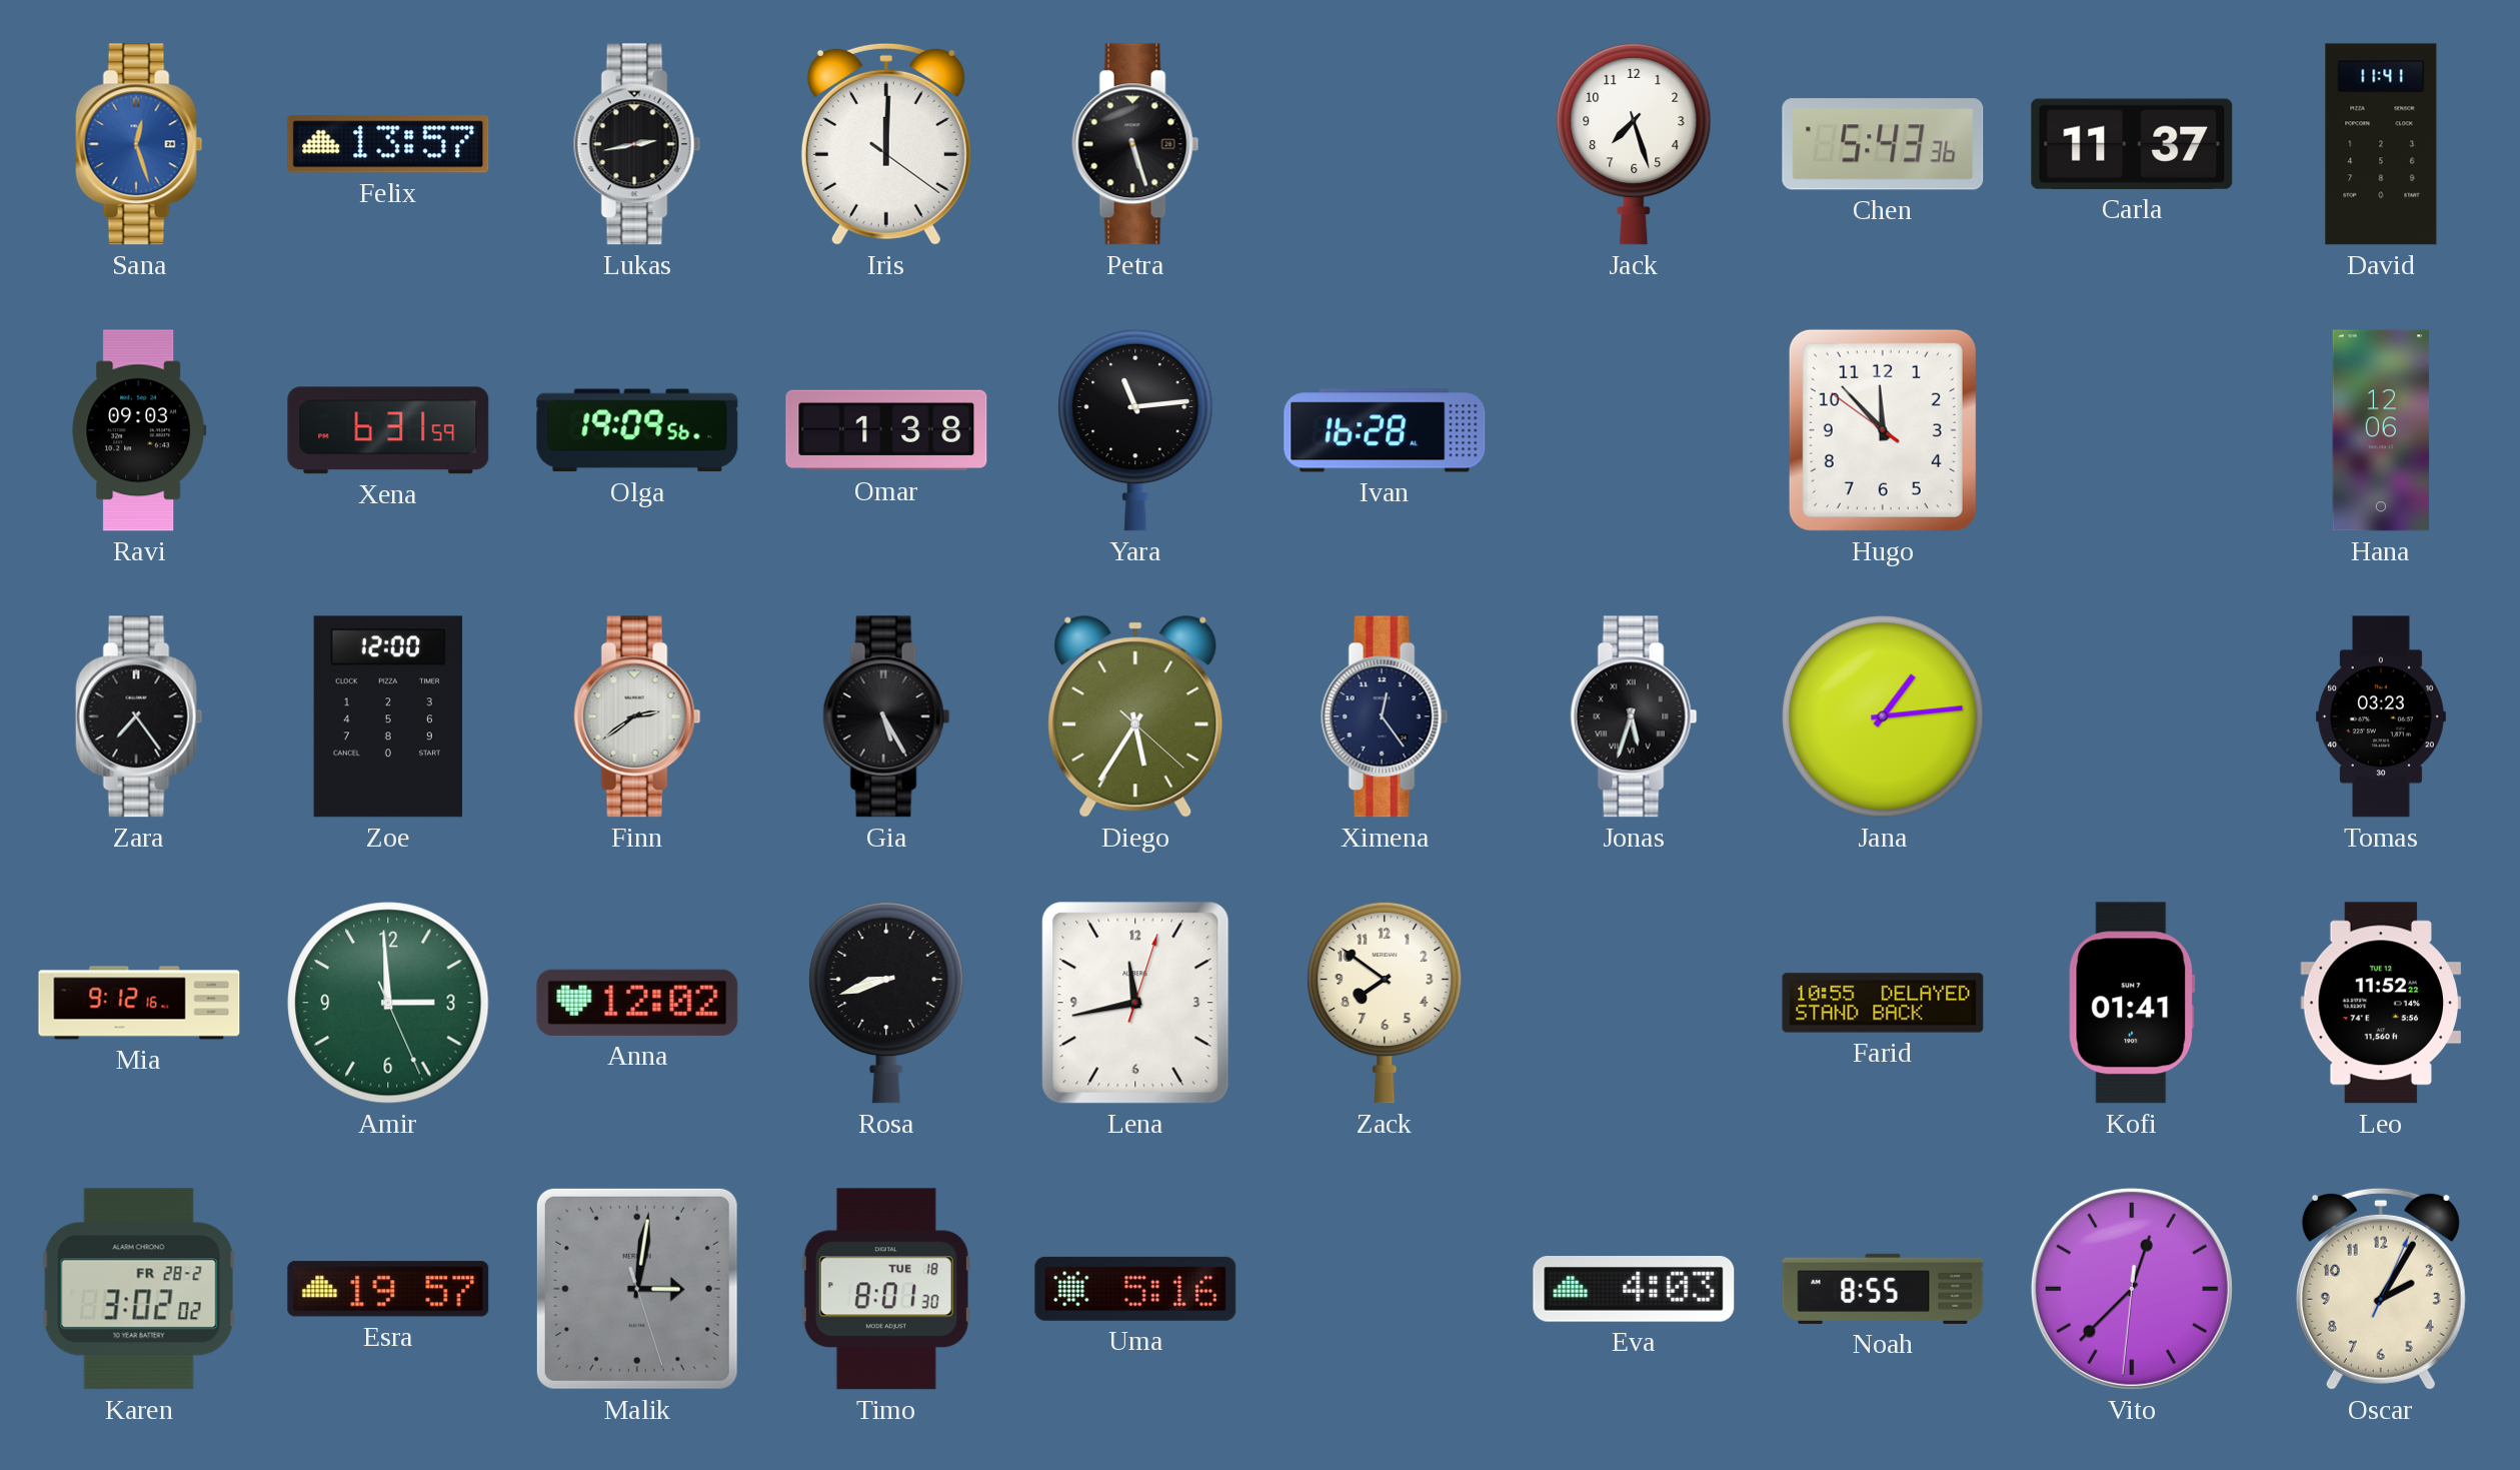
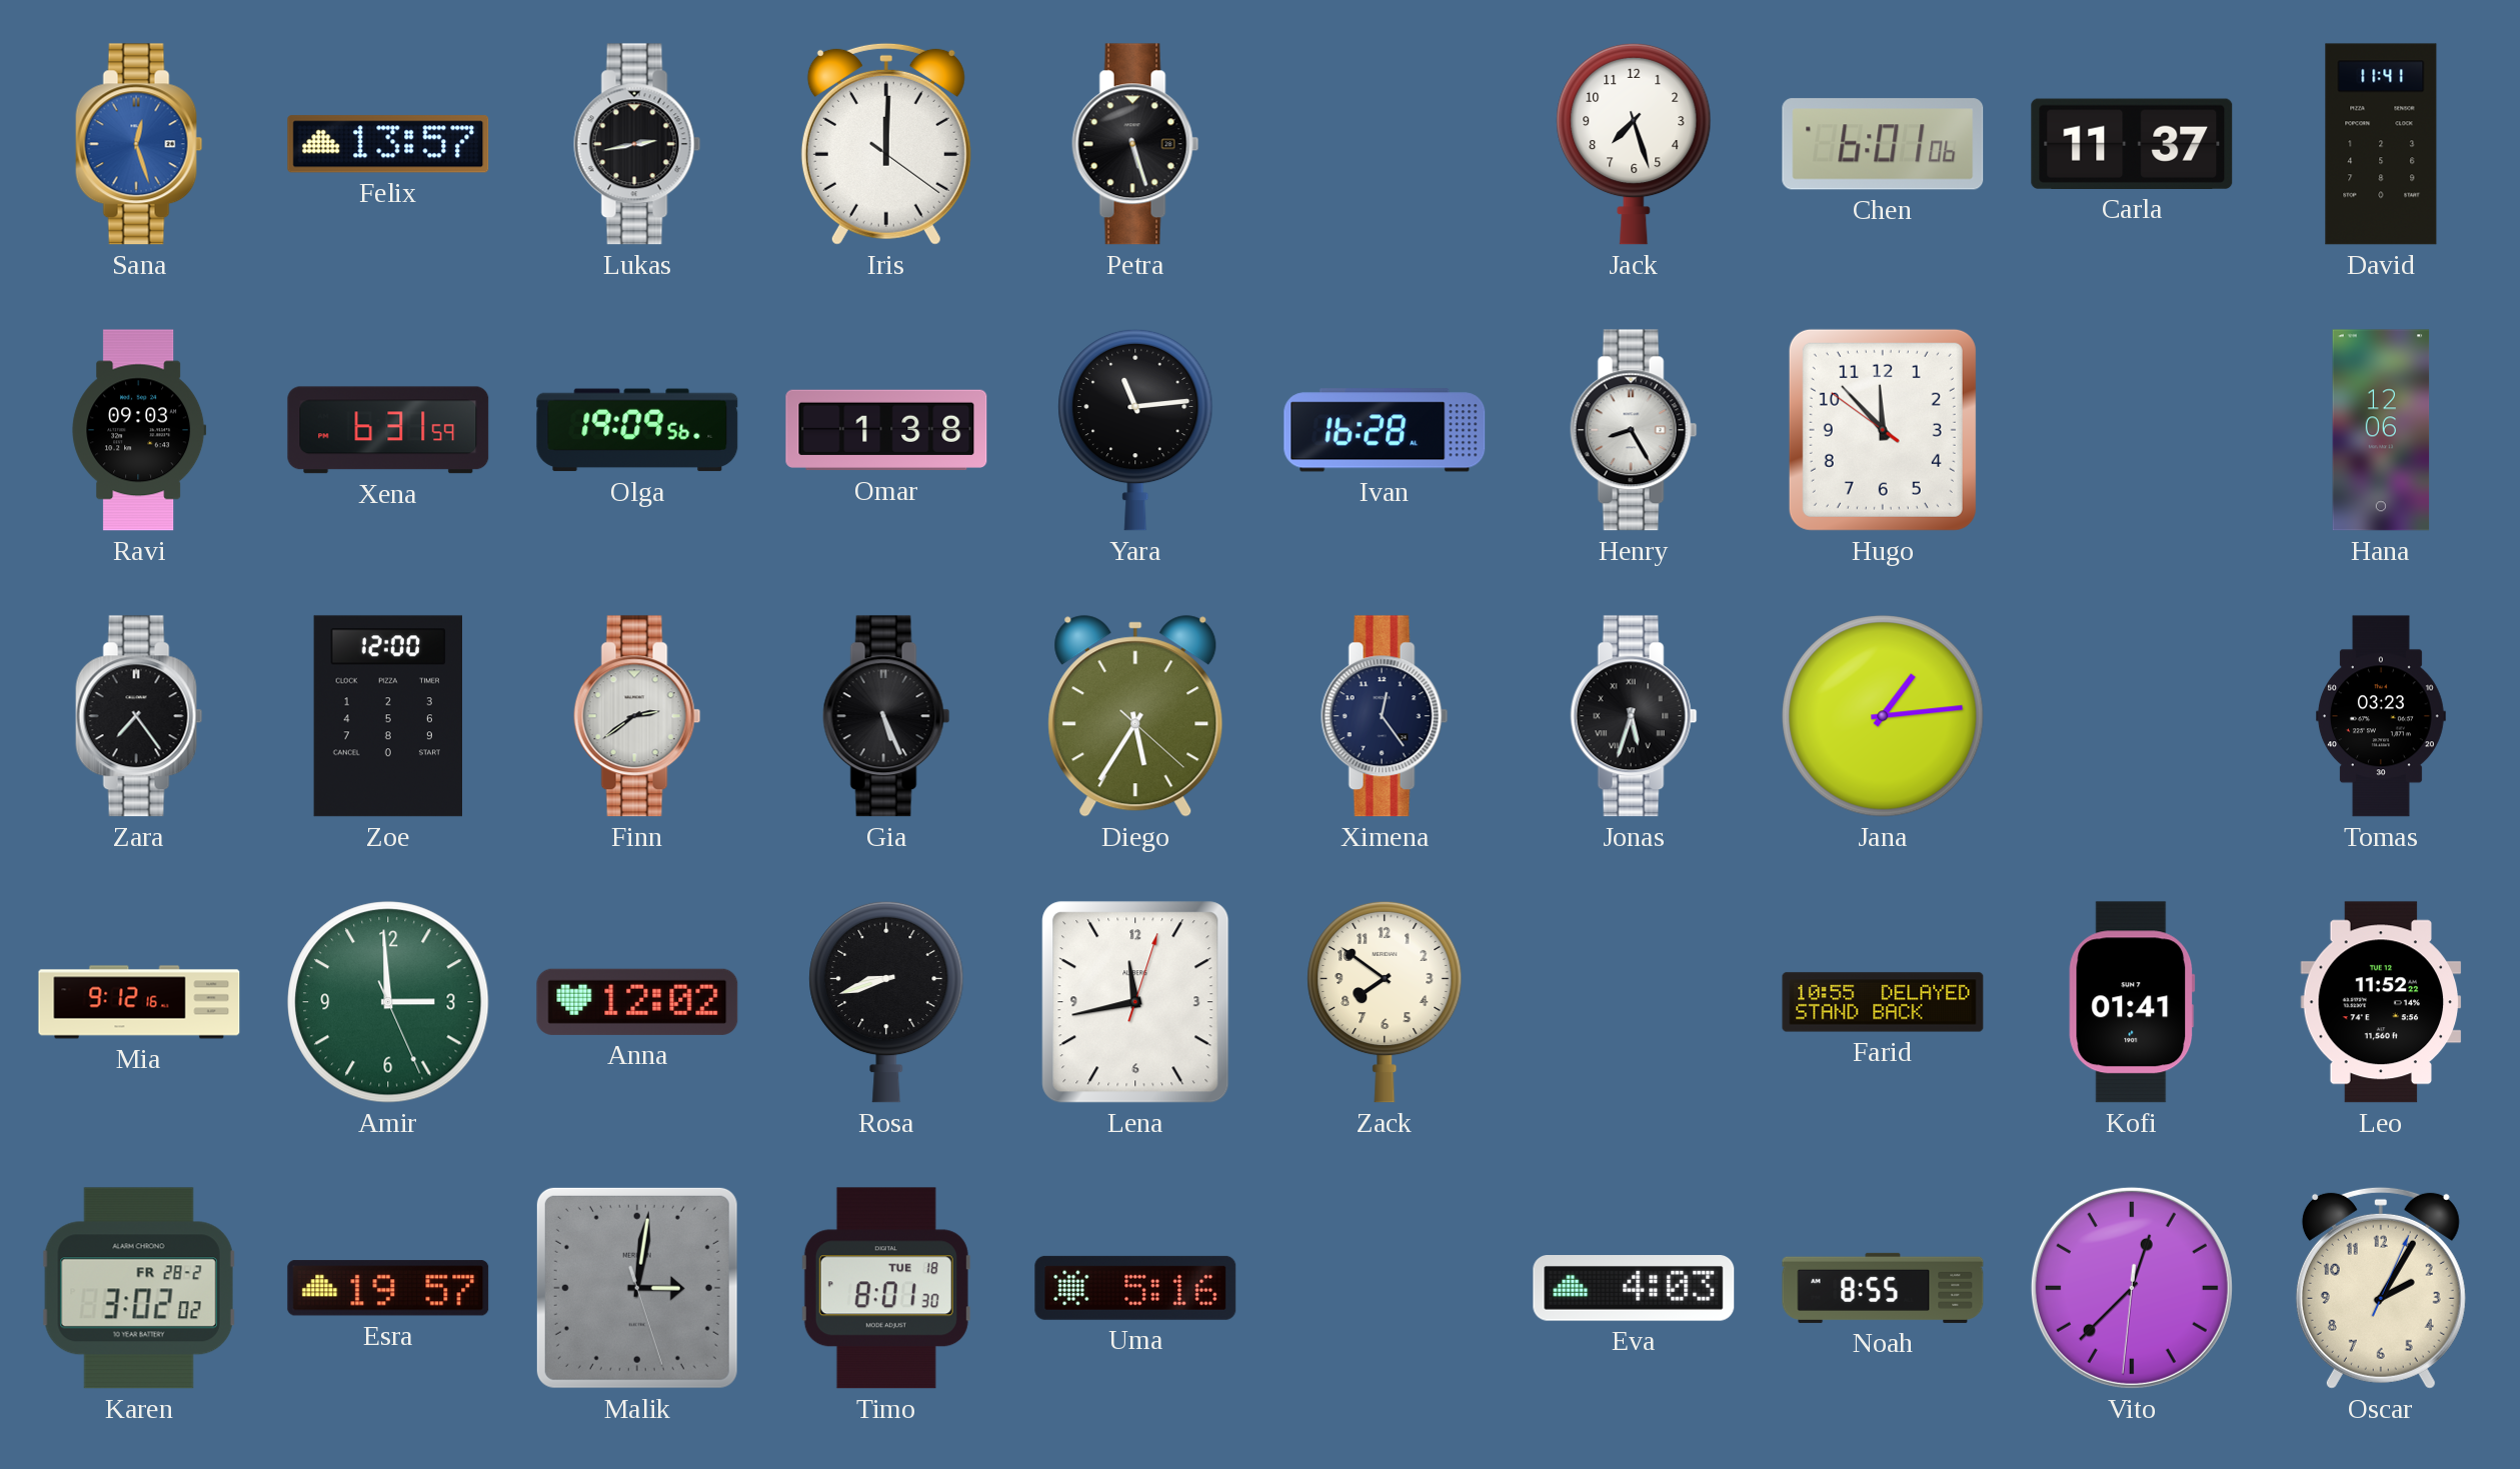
Chen: 5:43 -> 6:01 (1883, 144)
Henry: none -> 8:25 (1634, 430)
Gia: 5:25 -> 5:26 (886, 716)
